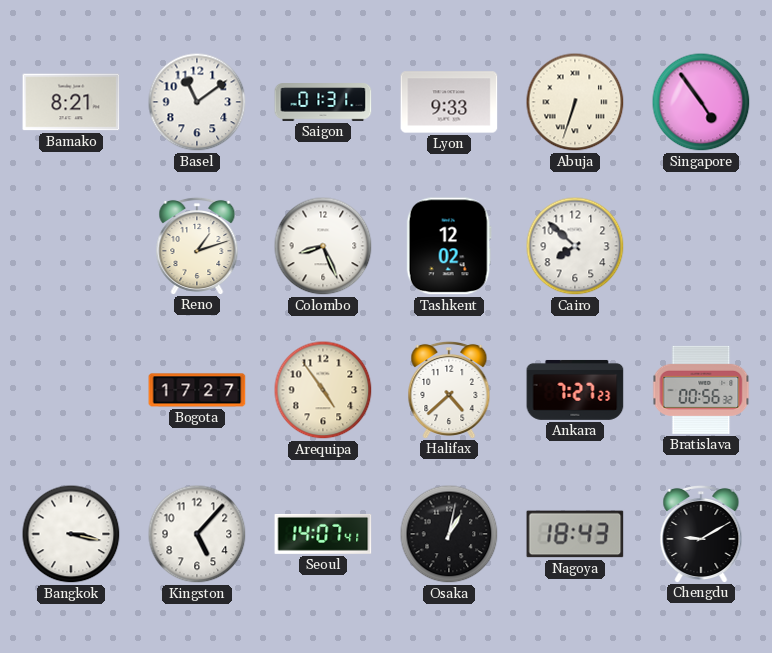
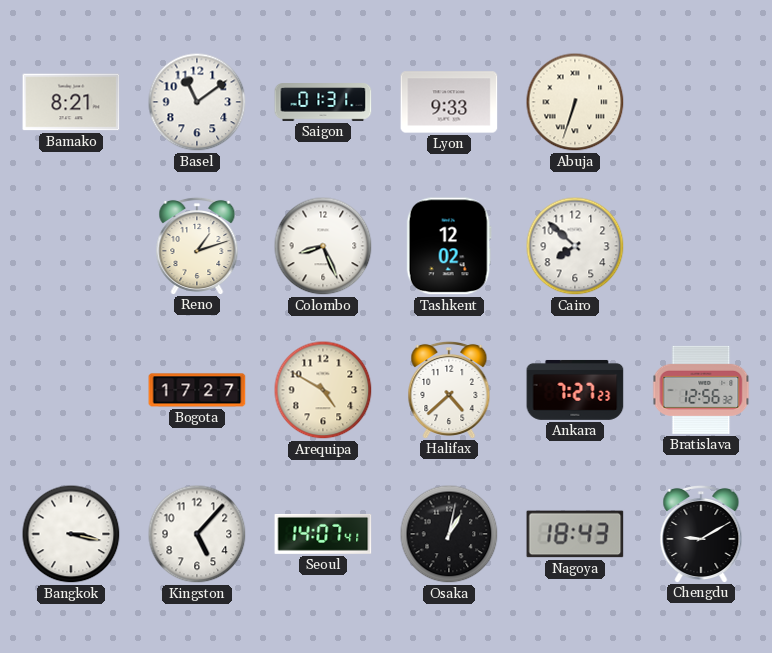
Singapore: 4:54 -> none (701, 102)
Arequipa: 4:54 -> 4:50 (323, 390)
Bratislava: 00:56 -> 12:56 (701, 390)
